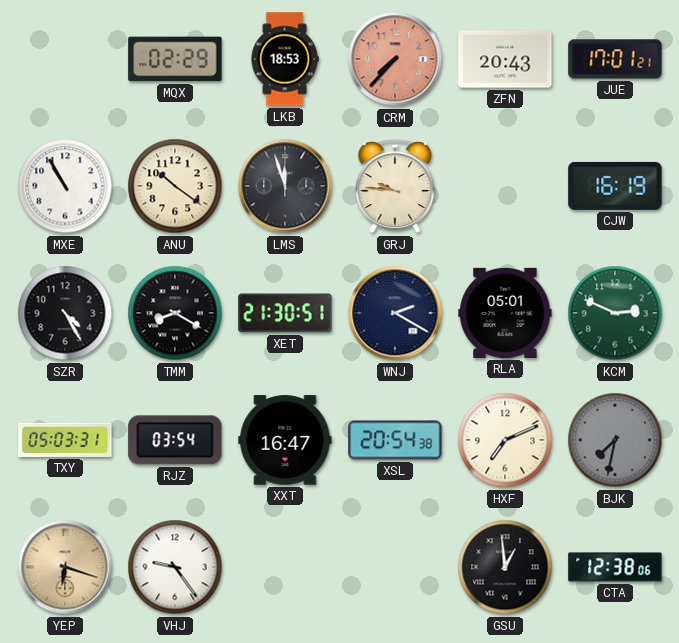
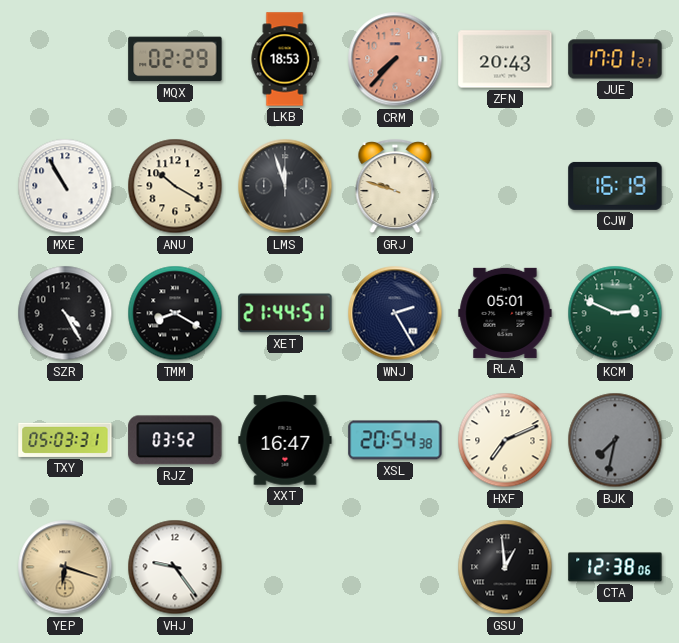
ANU: 10:21 -> 10:20 (175, 186)
GRJ: 9:46 -> 9:48 (395, 187)
XET: 21:30 -> 21:44 (285, 313)
WNJ: 2:20 -> 2:25 (395, 313)
RJZ: 03:54 -> 03:52 (175, 440)
